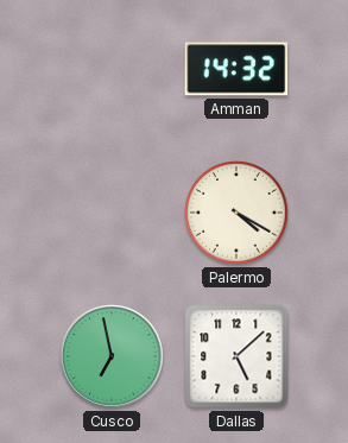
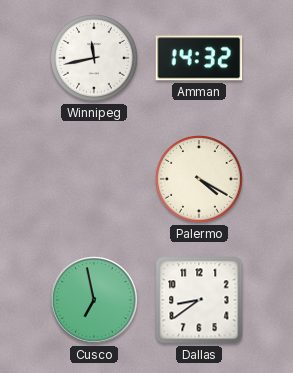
Winnipeg: none -> 11:43 (95, 59)
Dallas: 5:08 -> 8:39 (199, 300)
